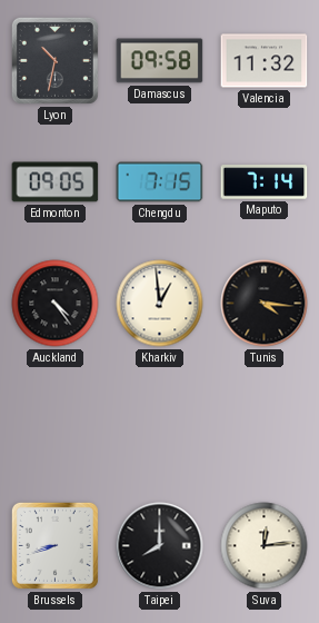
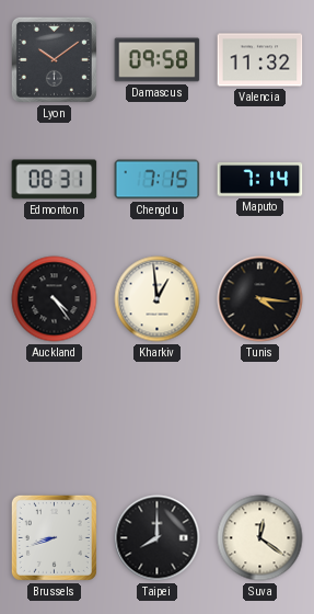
Lyon: 10:32 -> 10:09 (54, 59)
Edmonton: 09:05 -> 08:31 (55, 180)
Suva: 12:14 -> 12:21 (260, 538)
